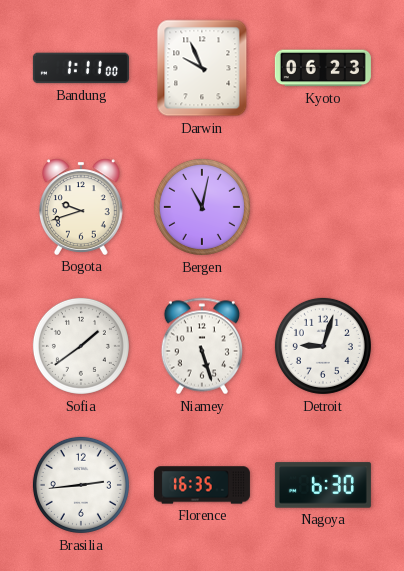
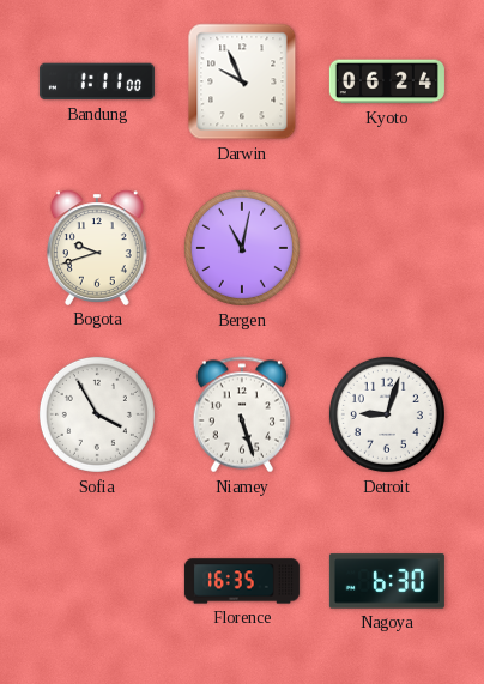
Kyoto: 06:23 -> 06:24 (387, 81)
Sofia: 1:39 -> 3:55 (97, 414)
Brasilia: 2:44 -> none (81, 485)
